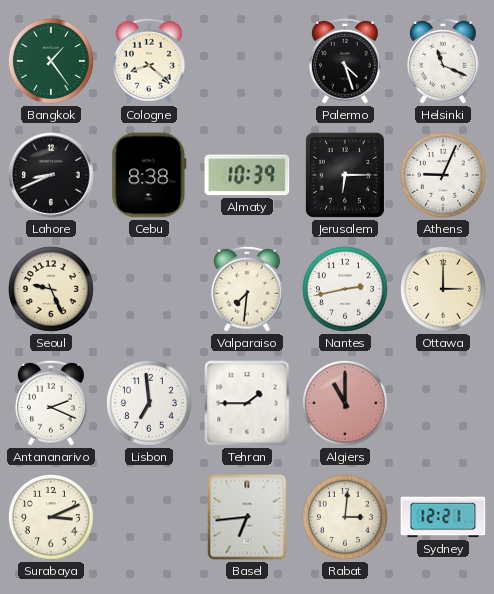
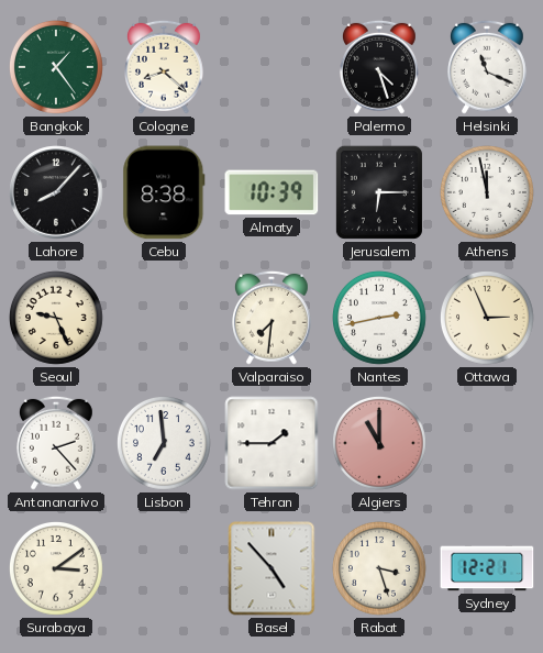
Lahore: 8:41 -> 8:07 (56, 192)
Athens: 9:04 -> 11:58 (488, 193)
Ottawa: 3:00 -> 2:56 (488, 319)
Antananarivo: 2:19 -> 2:23 (57, 443)
Surabaya: 3:11 -> 3:09 (57, 569)
Basel: 6:44 -> 4:53 (271, 568)
Rabat: 3:01 -> 3:27 (380, 569)
